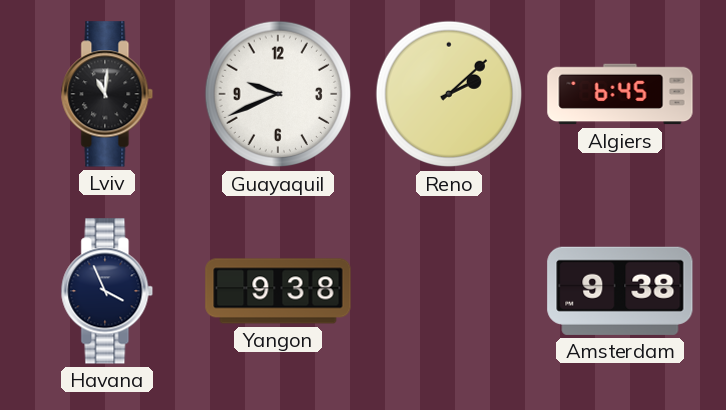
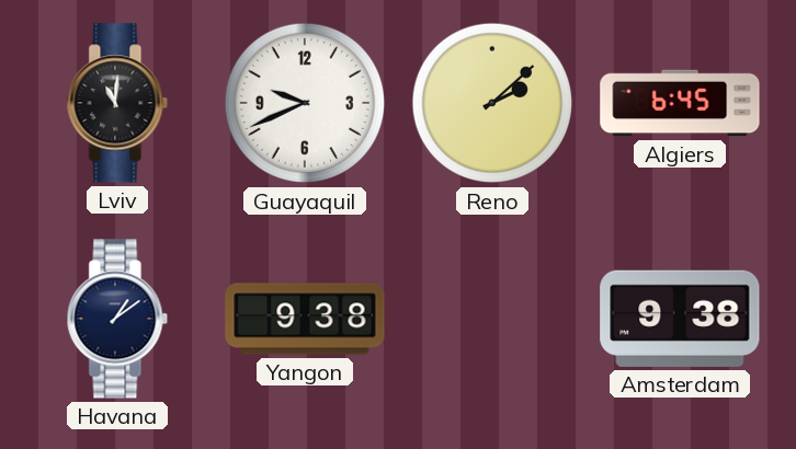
Havana: 3:56 -> 1:09 (117, 319)
